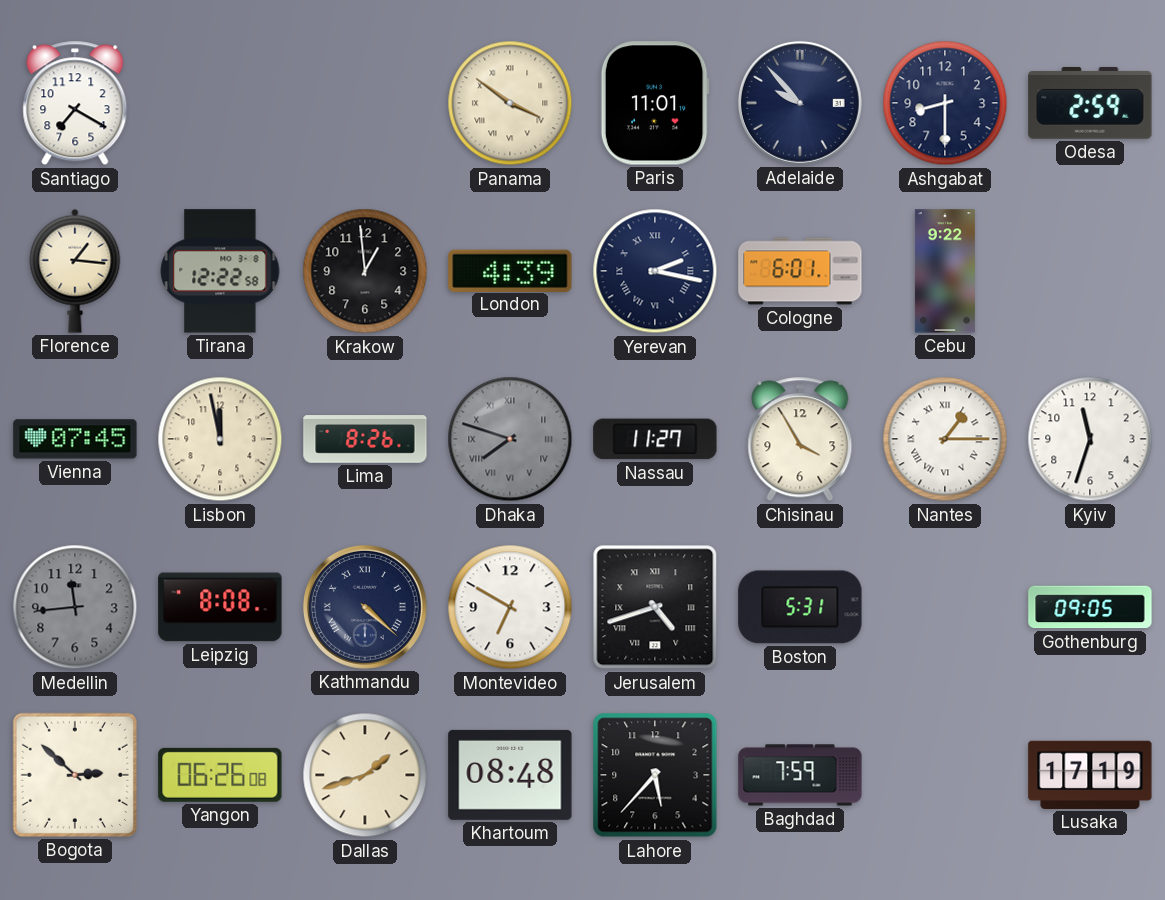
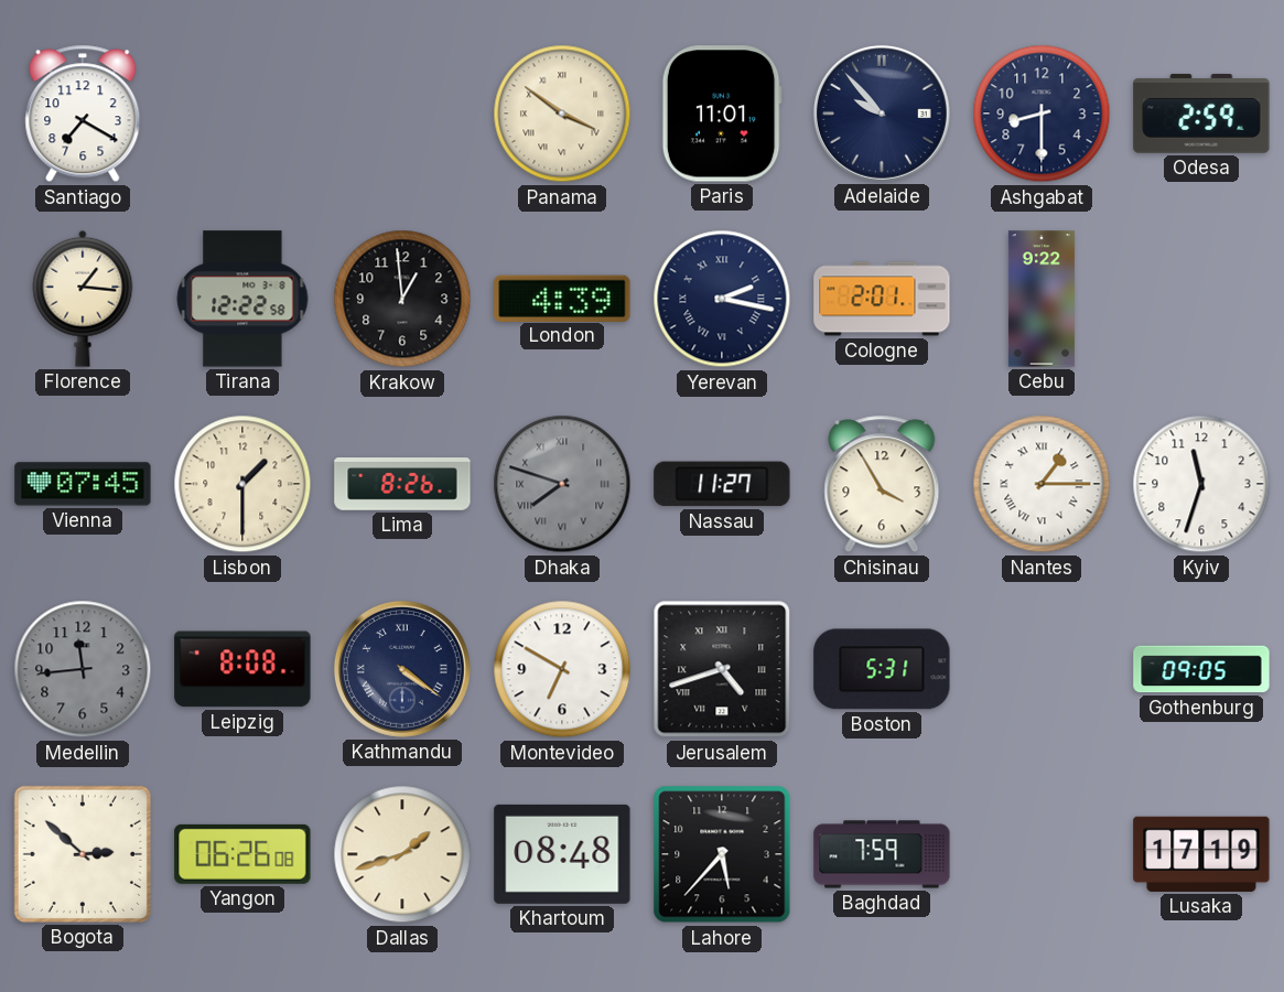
Cologne: 6:01 -> 2:01 (882, 299)
Lisbon: 11:58 -> 1:30 (242, 484)
Kathmandu: 4:22 -> 4:21 (402, 669)
